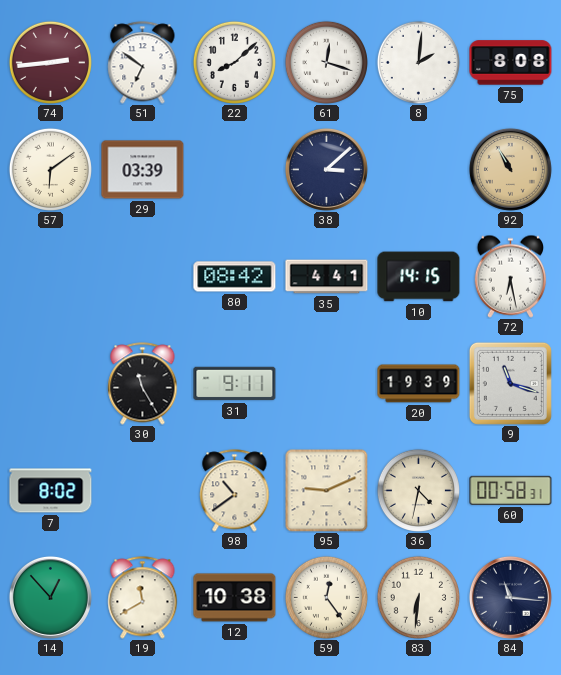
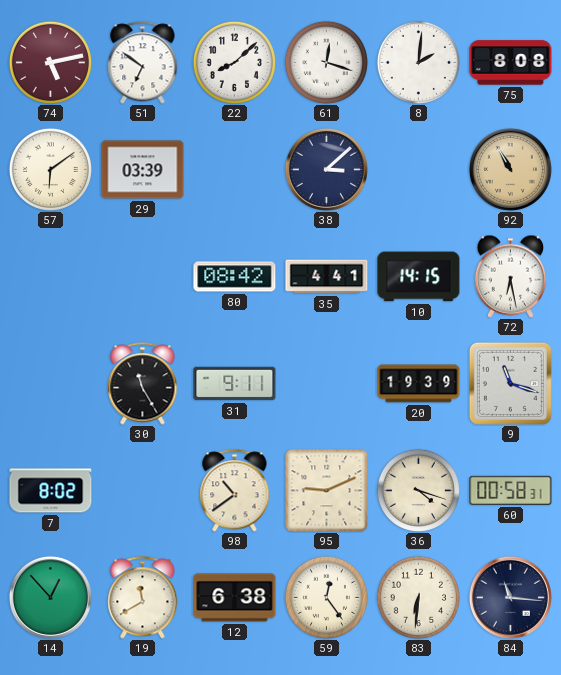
74: 2:44 -> 5:13 (50, 62)
36: 4:32 -> 4:18 (418, 490)
12: 10:38 -> 6:38 (235, 598)
